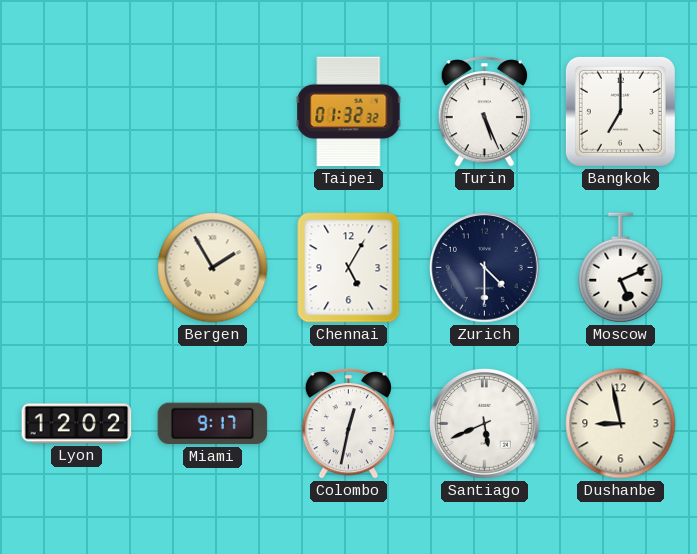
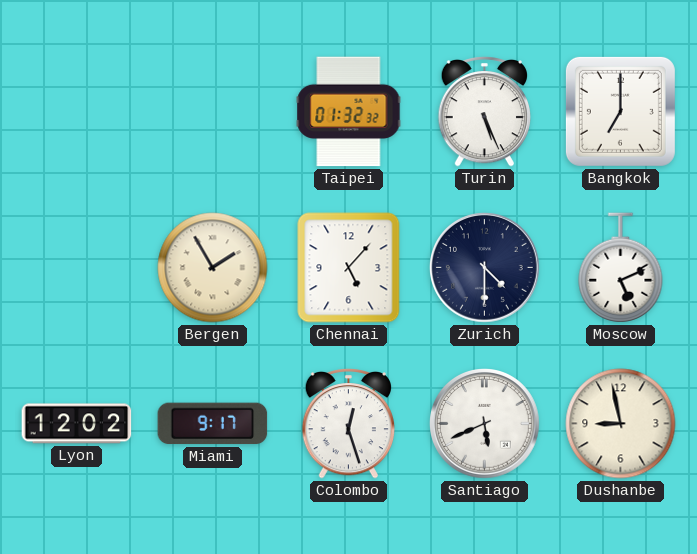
Chennai: 5:05 -> 5:07 (349, 268)
Colombo: 12:32 -> 12:27 (348, 423)
